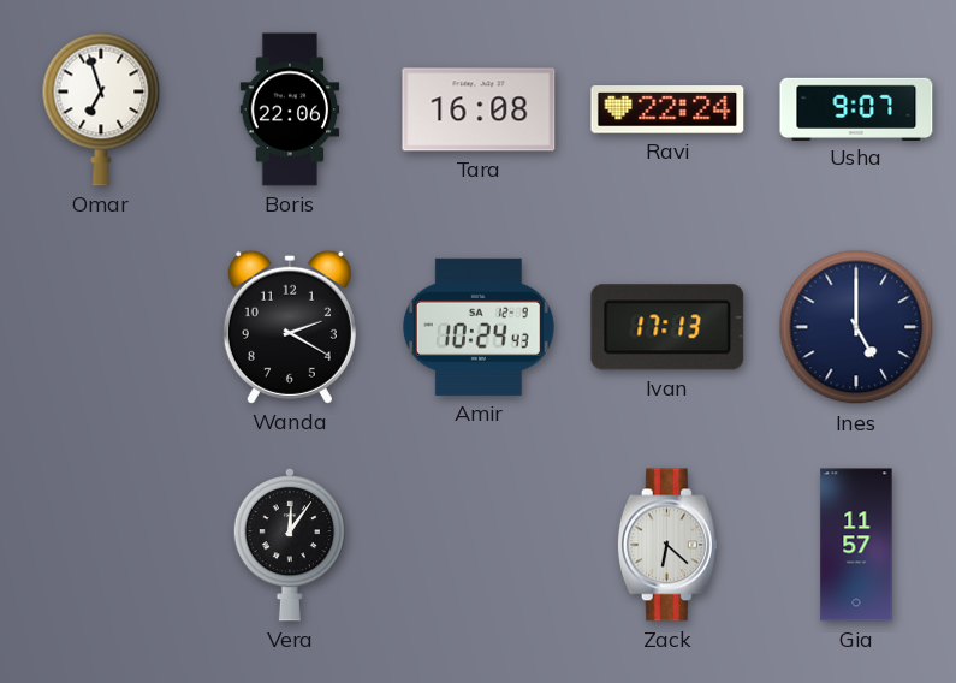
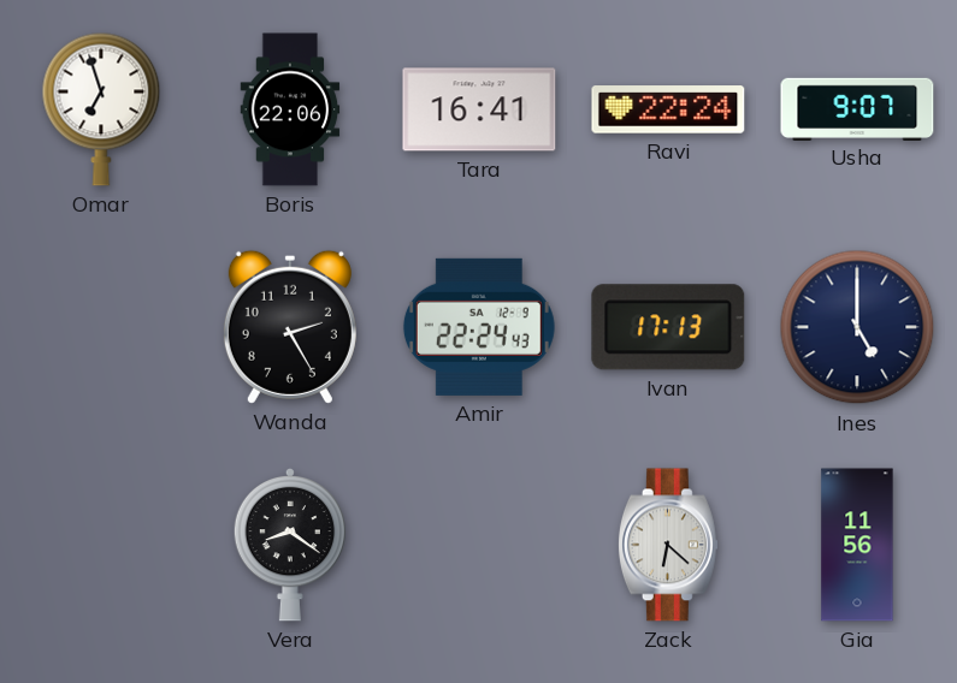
Tara: 16:08 -> 16:41 (479, 109)
Wanda: 2:20 -> 2:25 (290, 327)
Amir: 10:24 -> 22:24 (479, 327)
Vera: 12:06 -> 8:21 (289, 545)
Gia: 11:57 -> 11:56 (857, 545)
